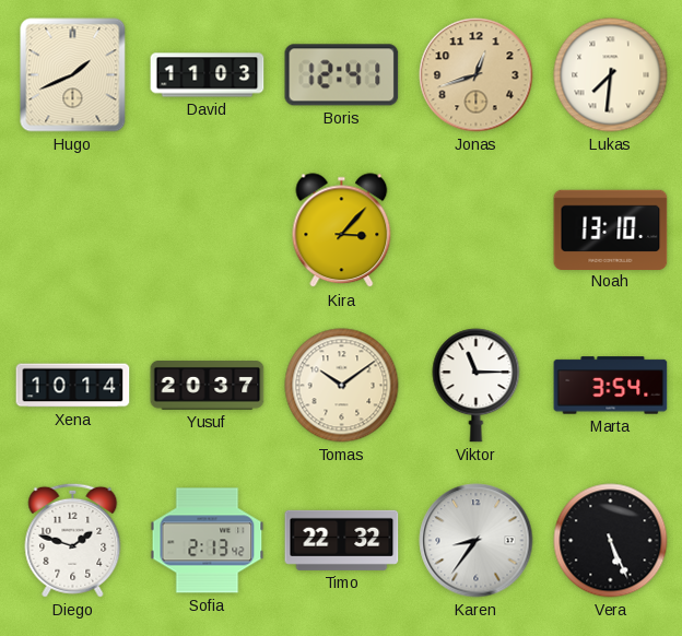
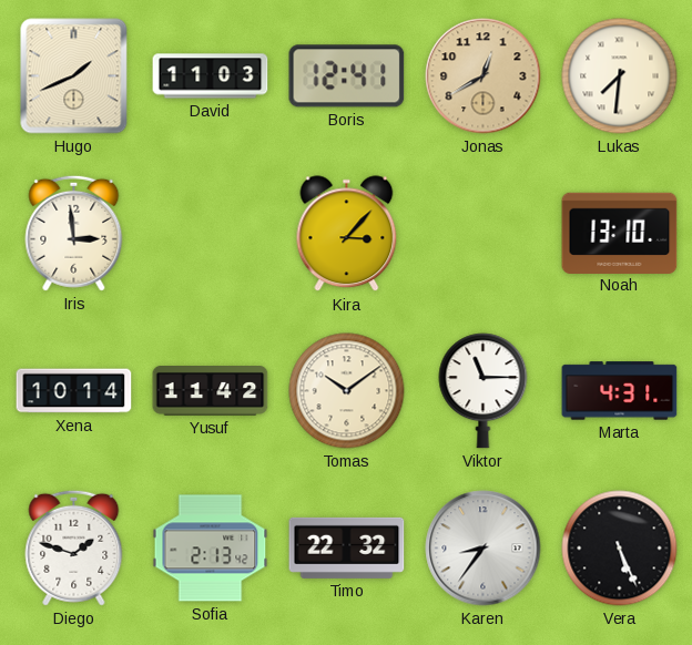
Jonas: 12:42 -> 12:40 (484, 76)
Iris: none -> 2:59 (74, 233)
Yusuf: 20:37 -> 11:42 (211, 391)
Marta: 3:54 -> 4:31 (620, 391)
